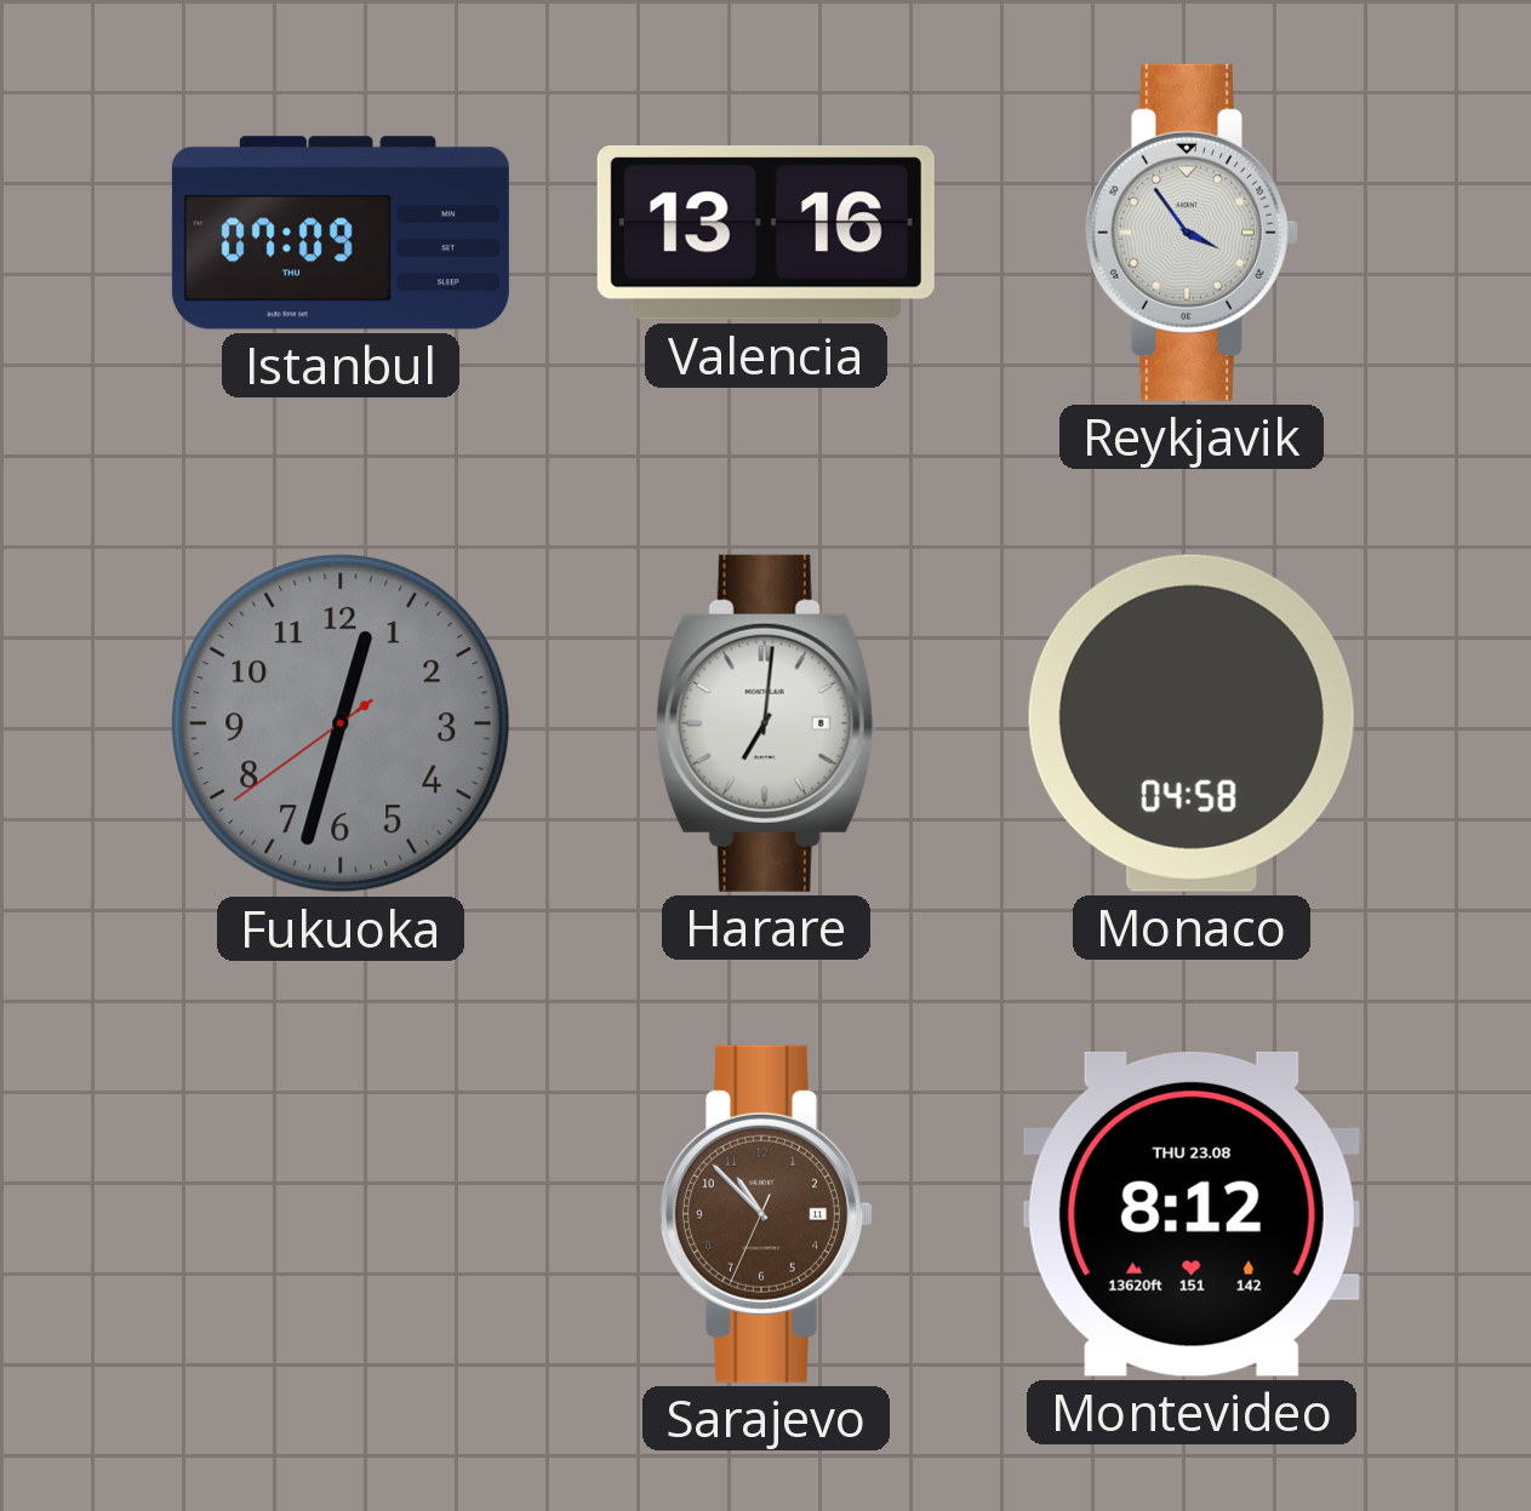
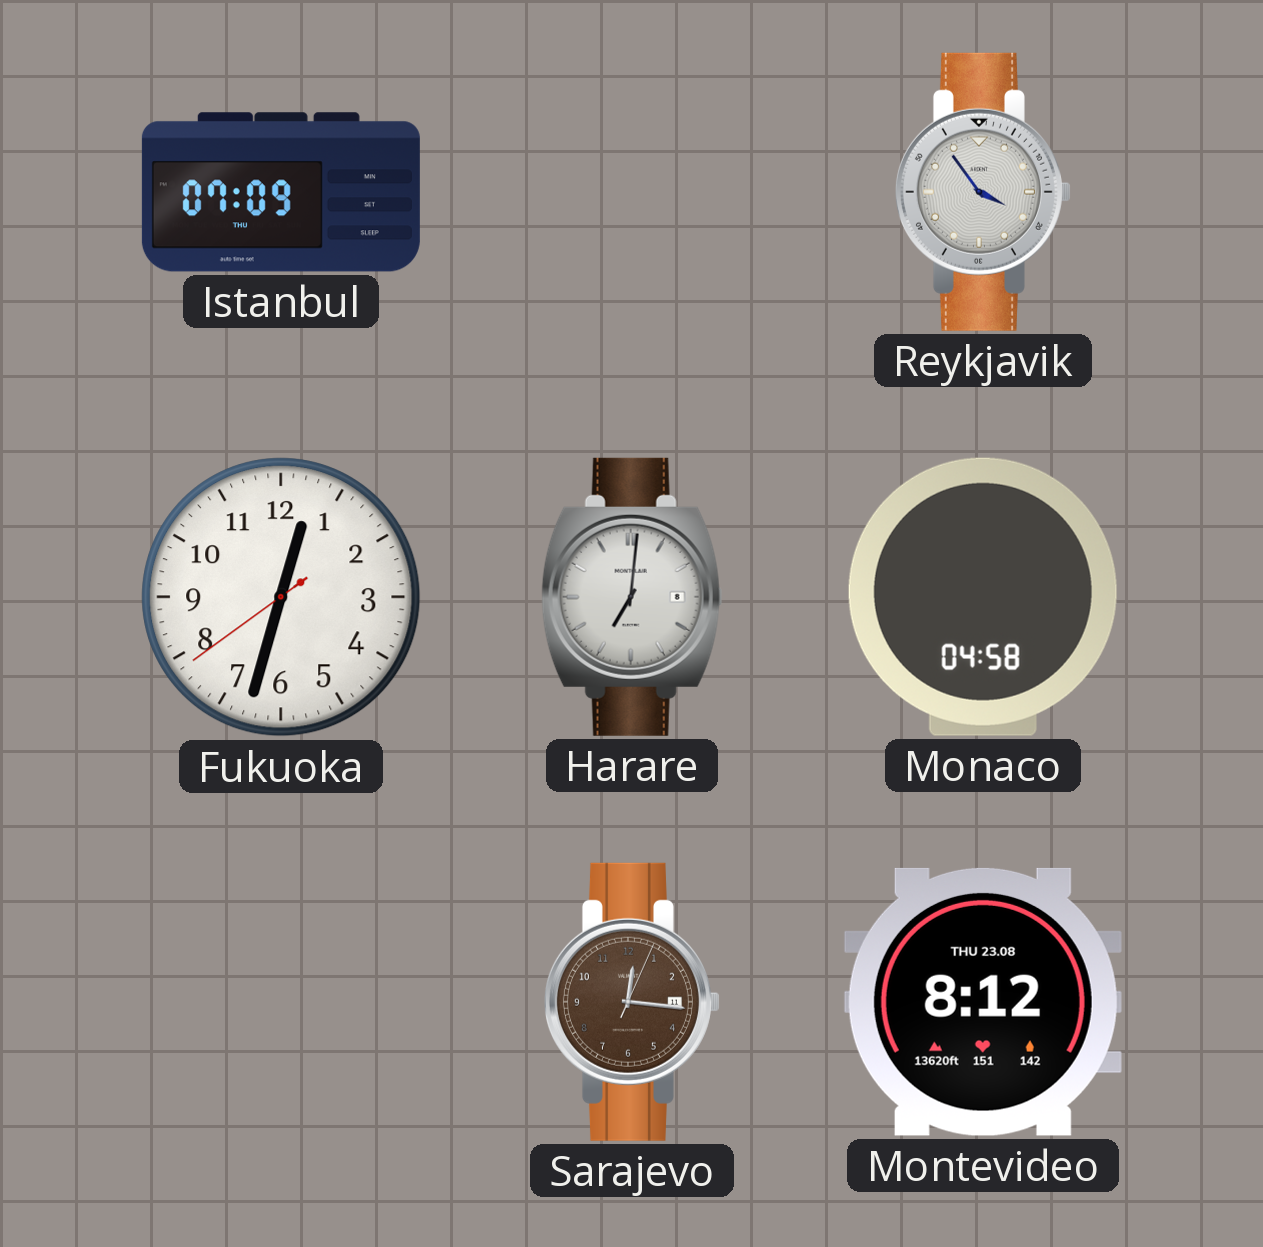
Valencia: 13:16 -> none (766, 233)
Fukuoka dial: grey -> white (281, 597)
Sarajevo: 10:52 -> 12:16 (632, 1002)
